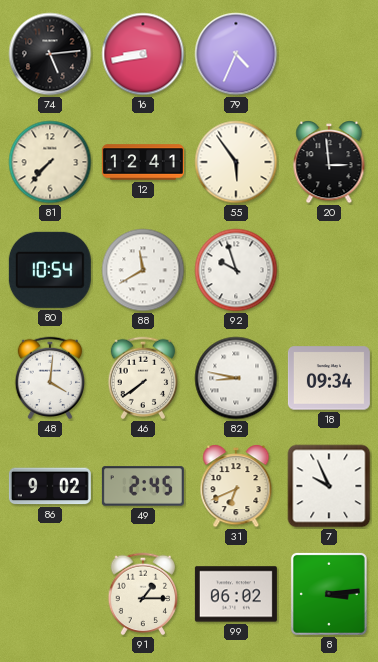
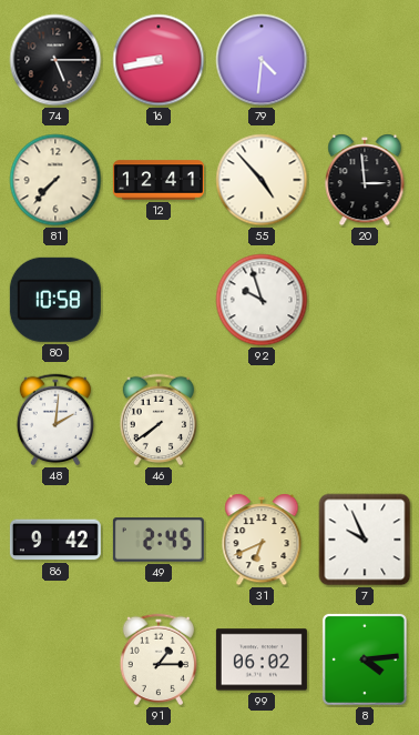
74: 5:14 -> 5:15 (55, 60)
79: 4:34 -> 4:31 (262, 60)
55: 5:54 -> 4:53 (262, 180)
80: 10:54 -> 10:58 (55, 300)
88: 11:40 -> none (143, 270)
48: 4:01 -> 2:01 (55, 420)
82: 8:47 -> none (236, 378)
18: 09:34 -> none (329, 378)
86: 9:02 -> 9:42 (55, 540)
8: 3:14 -> 4:14 (365, 660)
